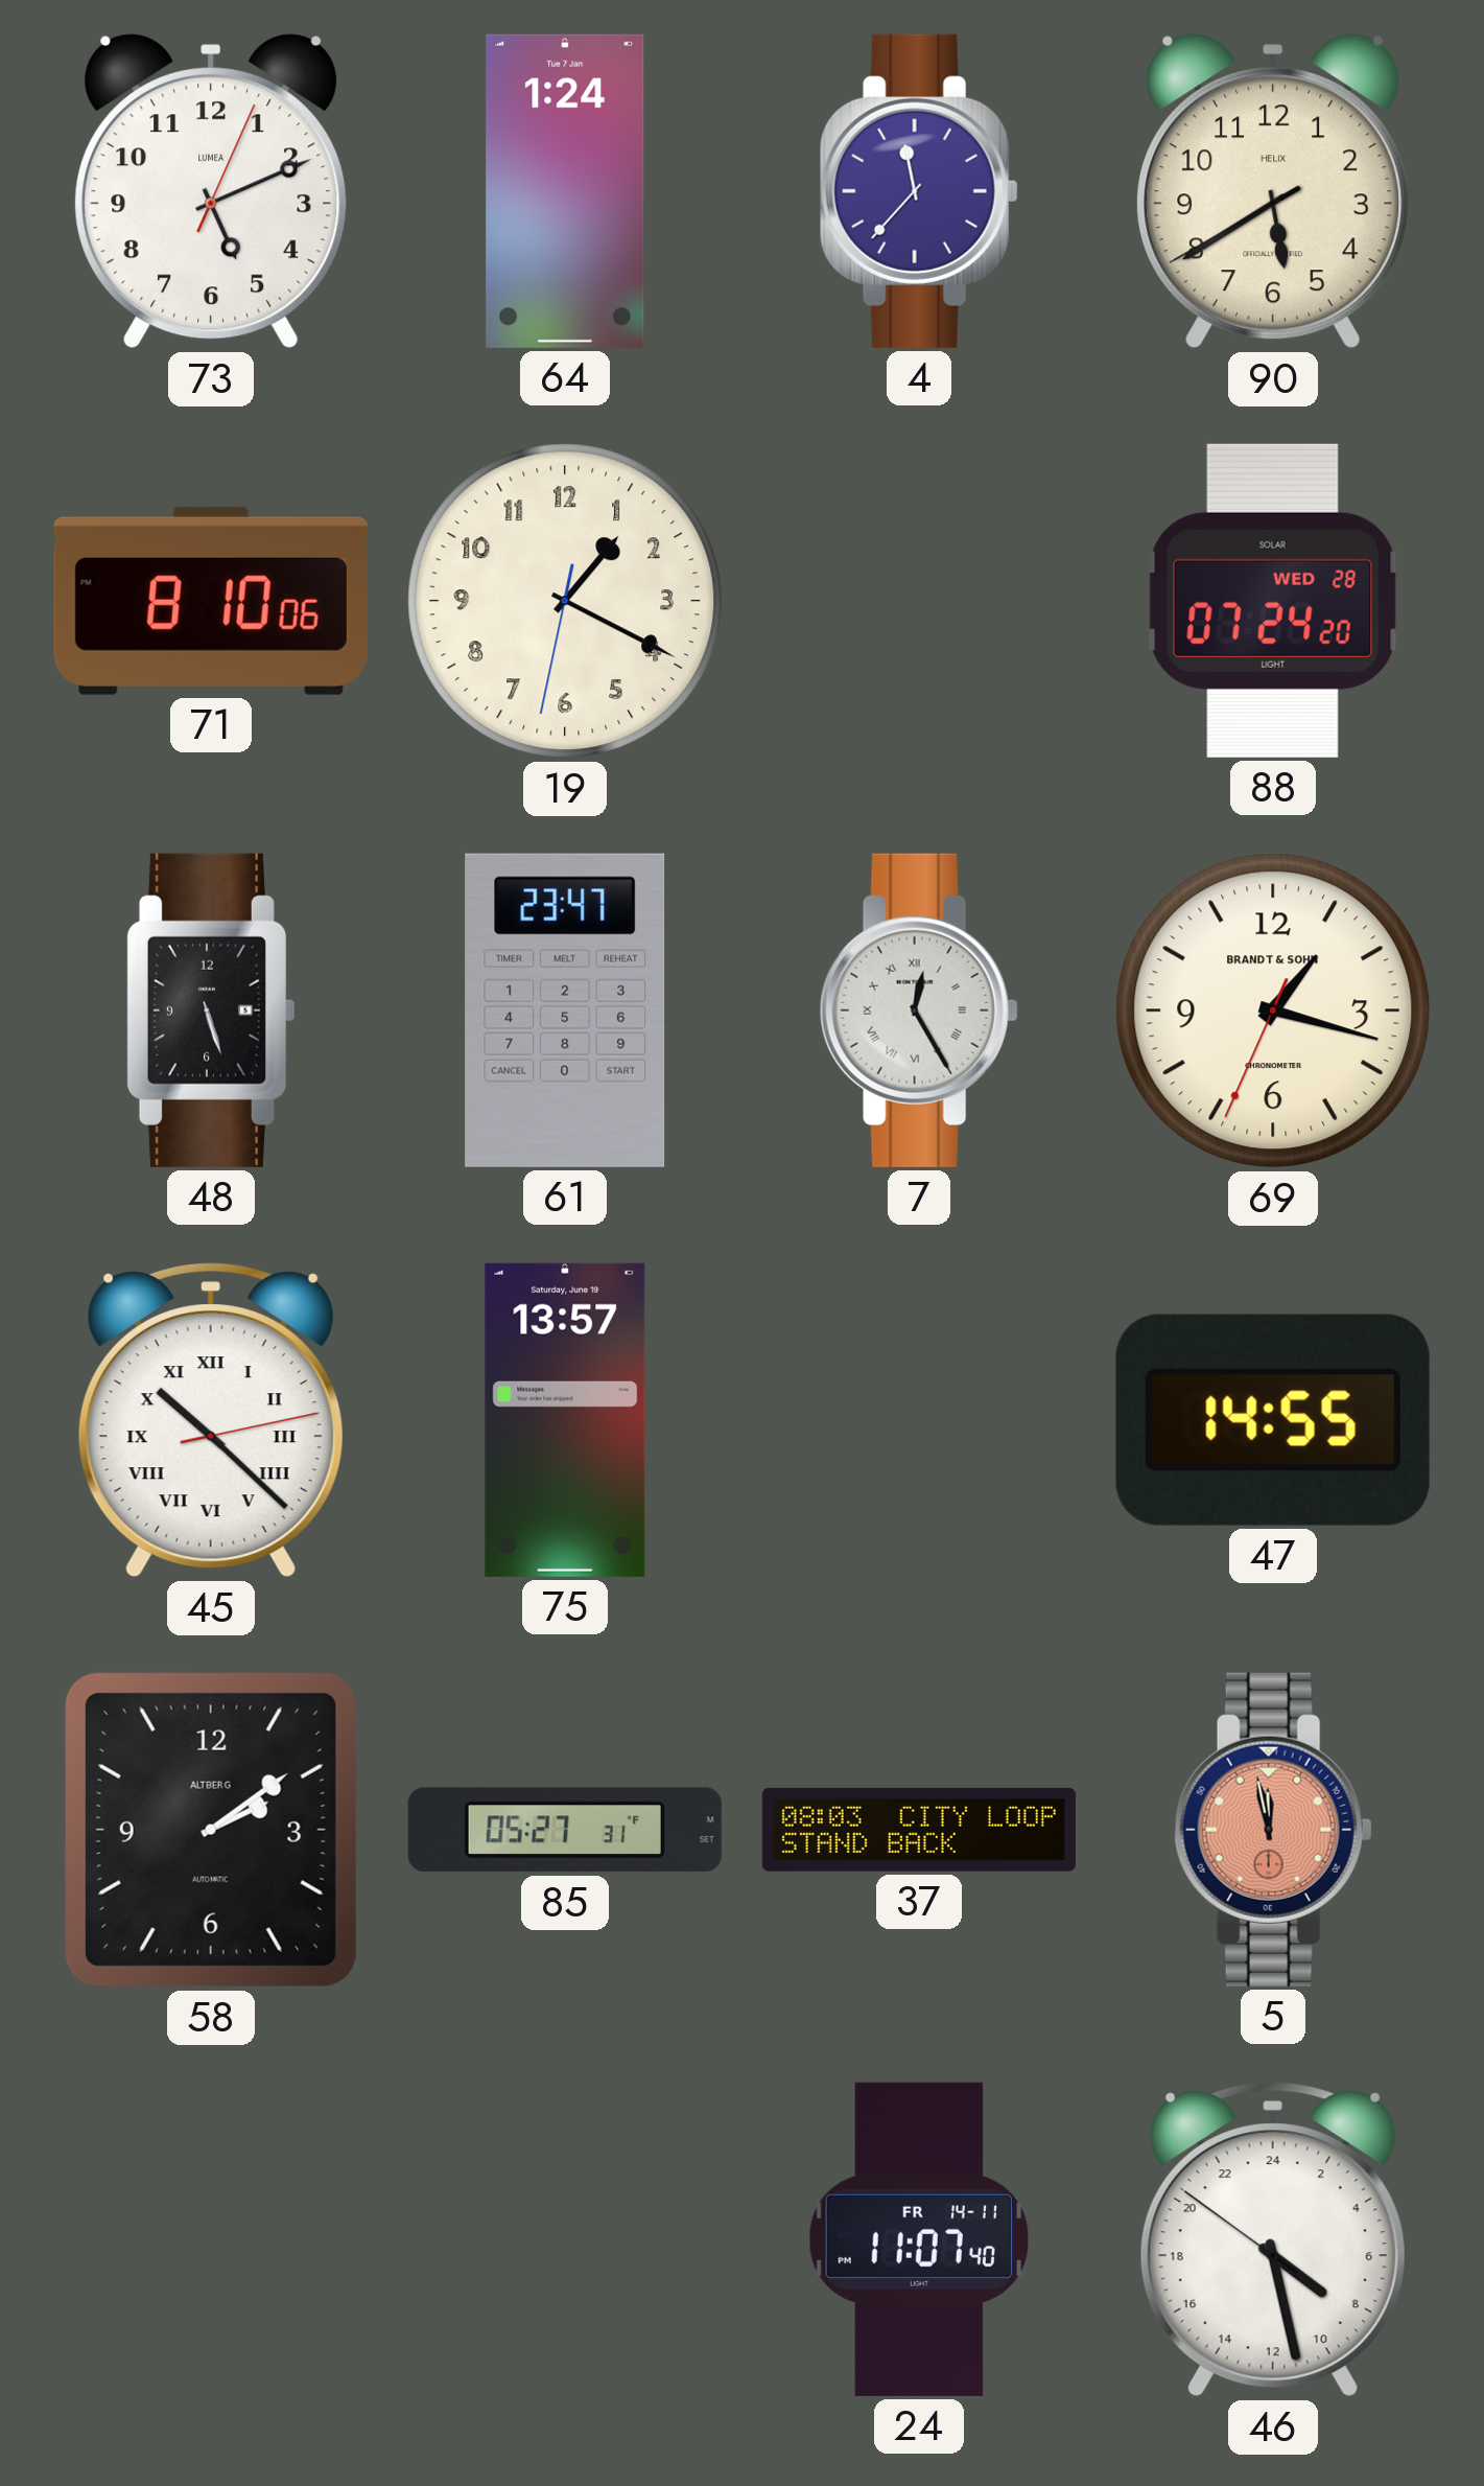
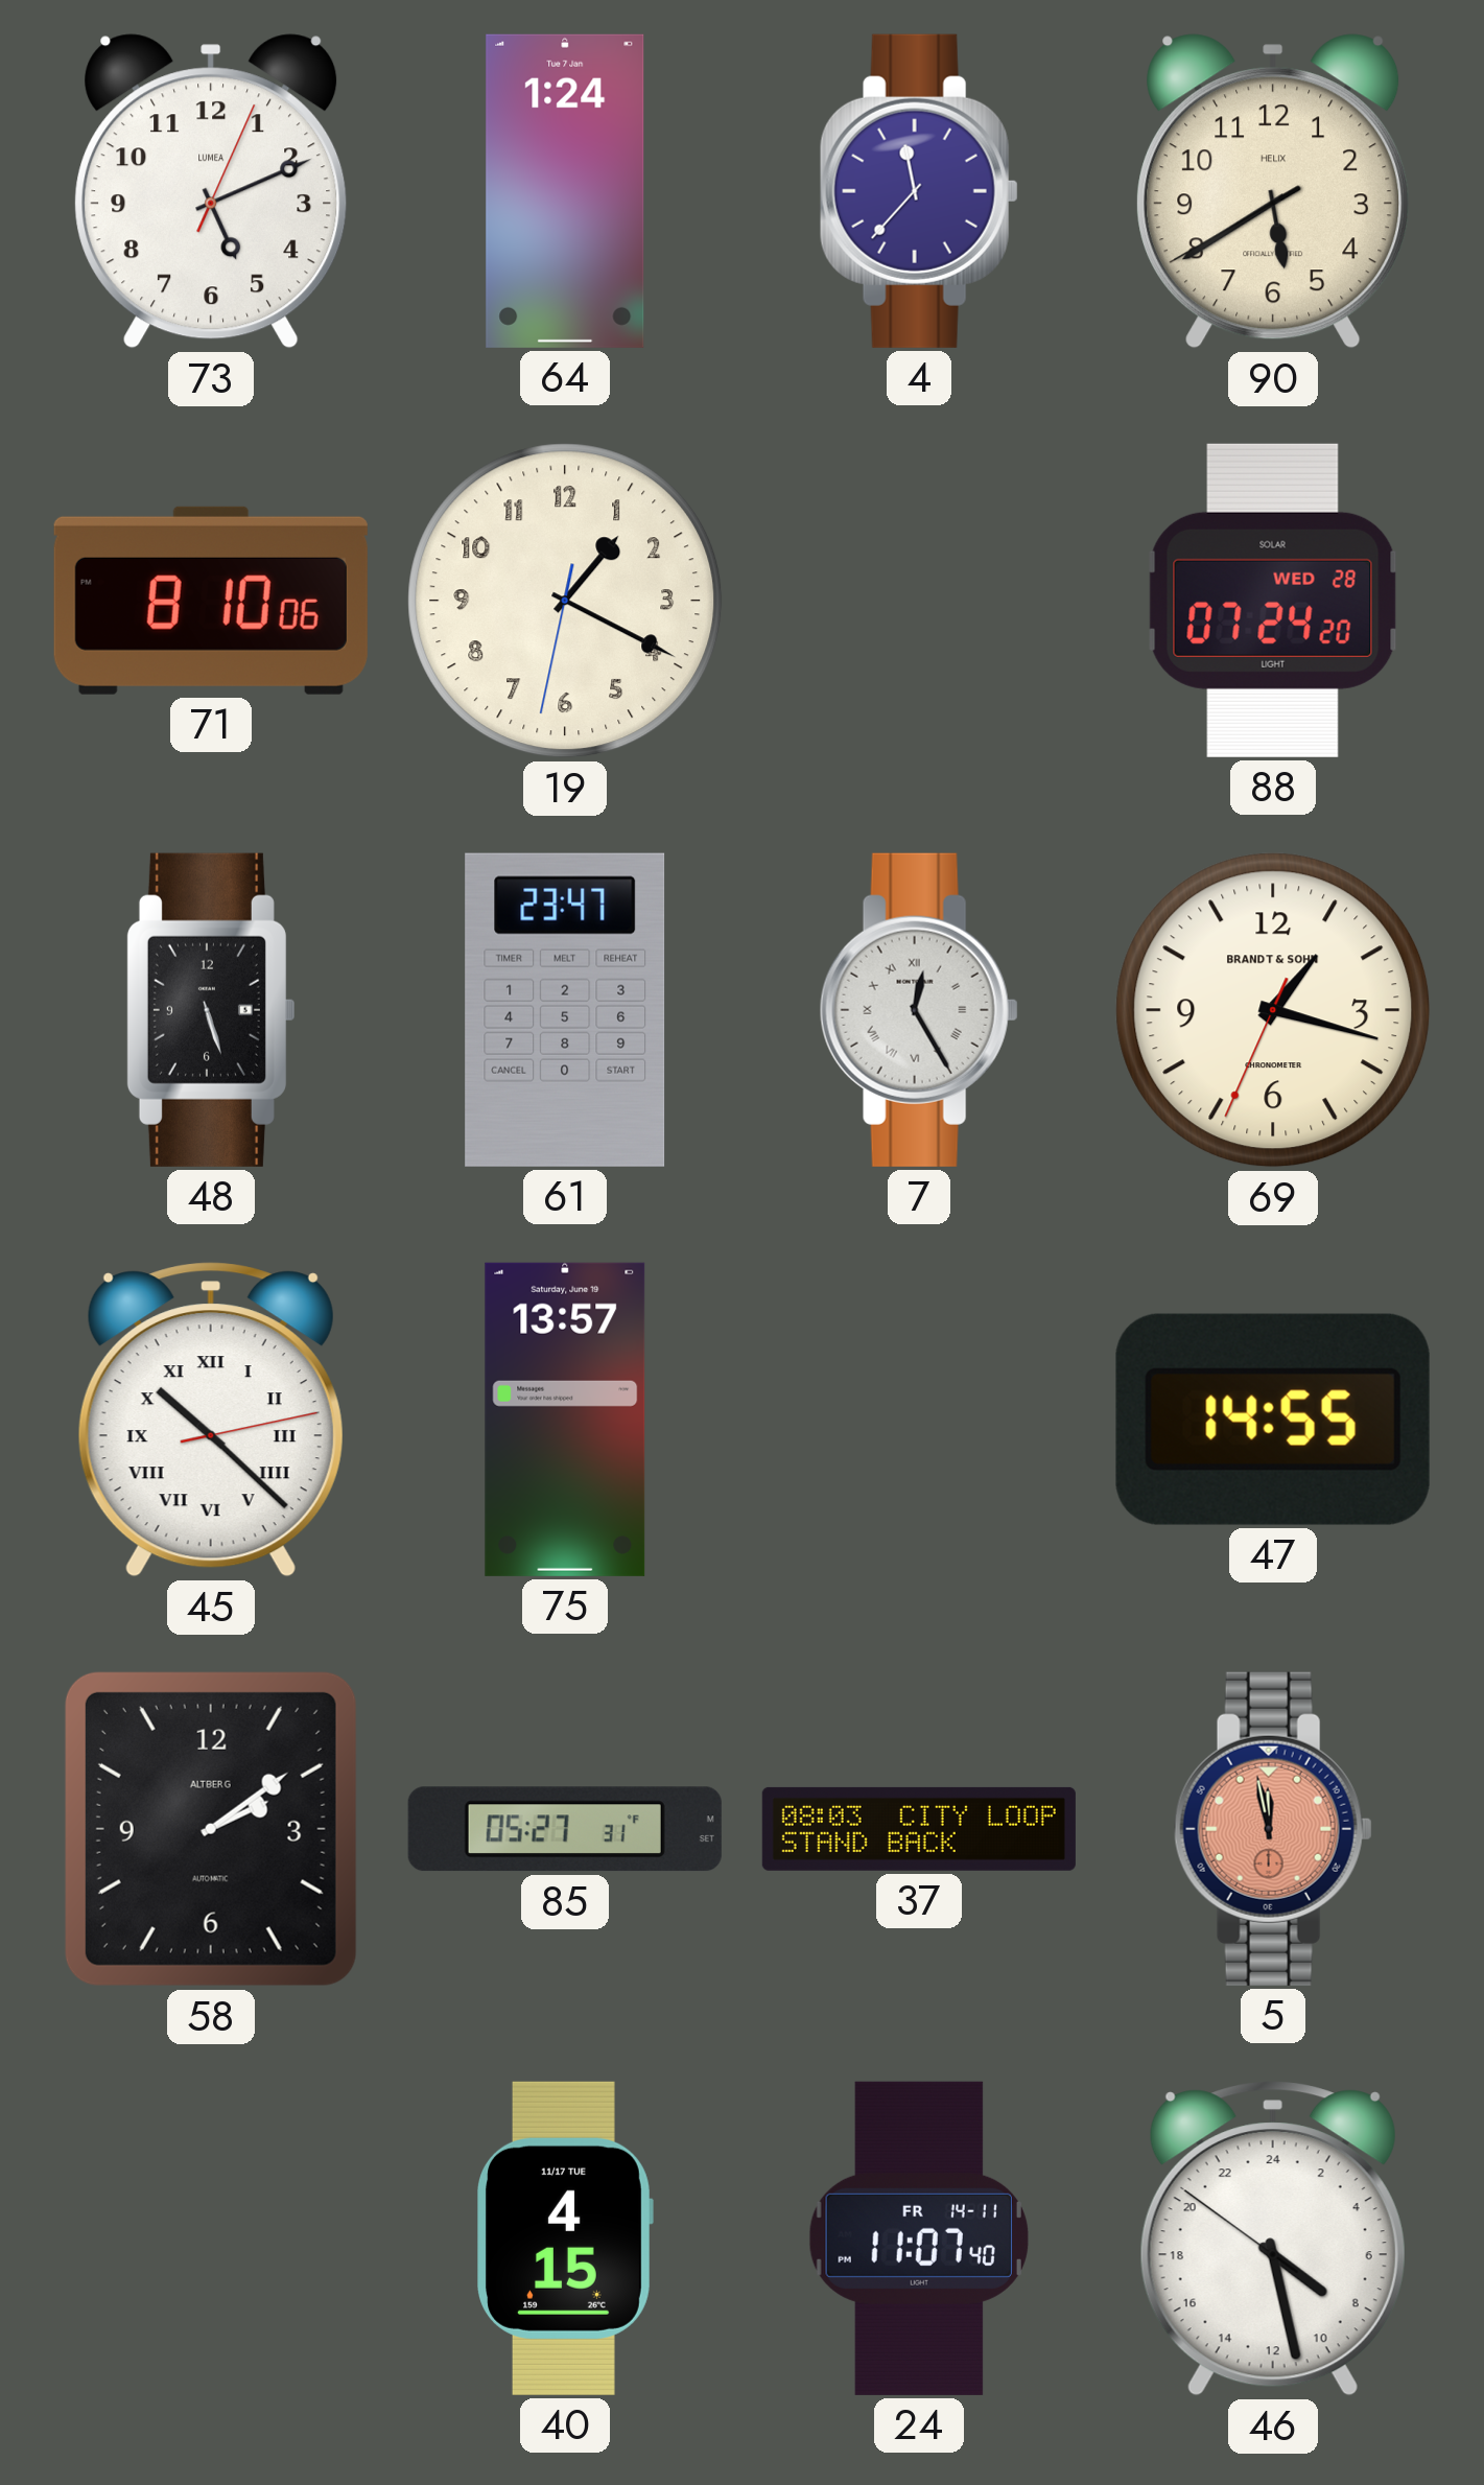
40: none -> 4:15 (565, 2238)
